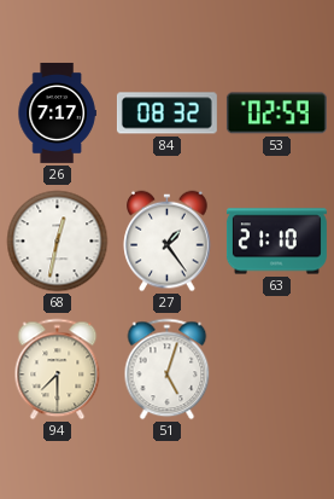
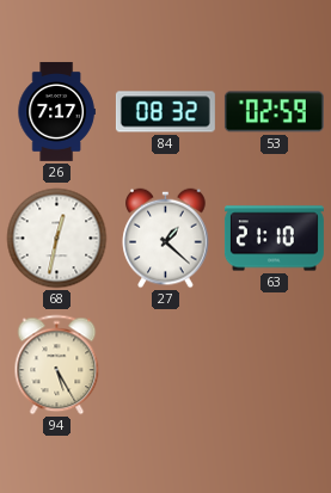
27: 1:24 -> 1:22 (166, 239)
94: 7:30 -> 5:25 (57, 365)
51: 5:03 -> none (168, 370)
